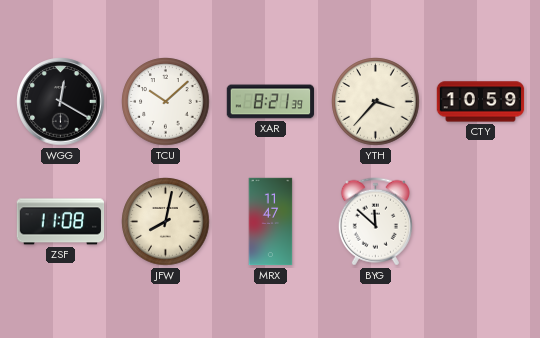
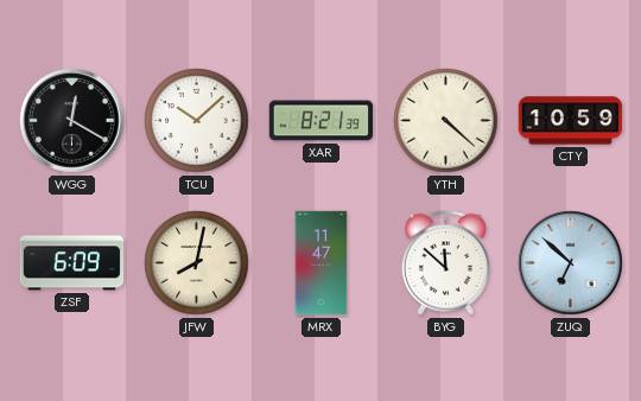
YTH: 3:37 -> 4:22 (446, 121)
ZSF: 11:08 -> 6:09 (72, 263)
ZUQ: none -> 6:52 (571, 263)
